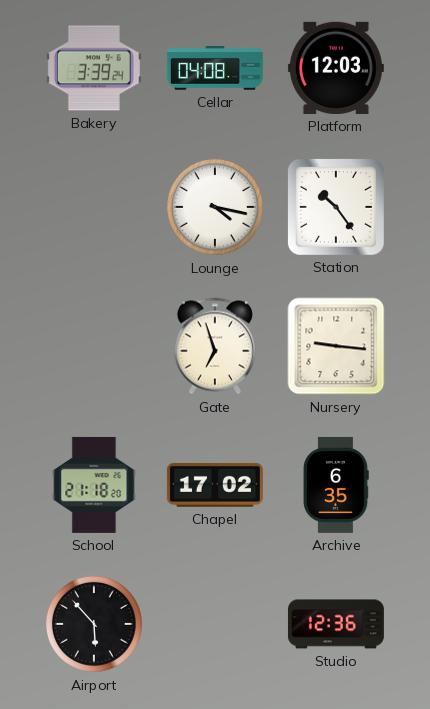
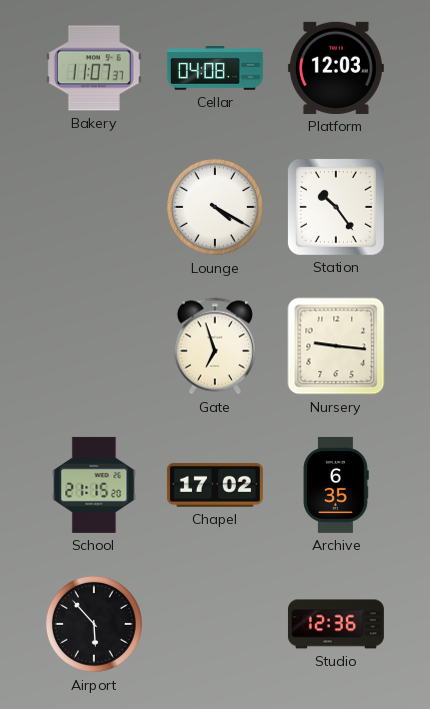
Bakery: 3:39 -> 11:07 (94, 68)
Lounge: 4:17 -> 4:20 (215, 207)
School: 21:18 -> 21:15 (94, 485)
